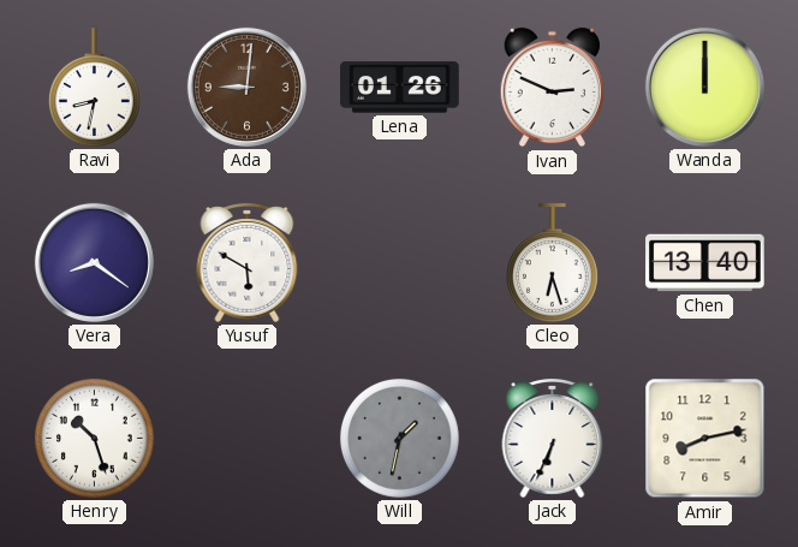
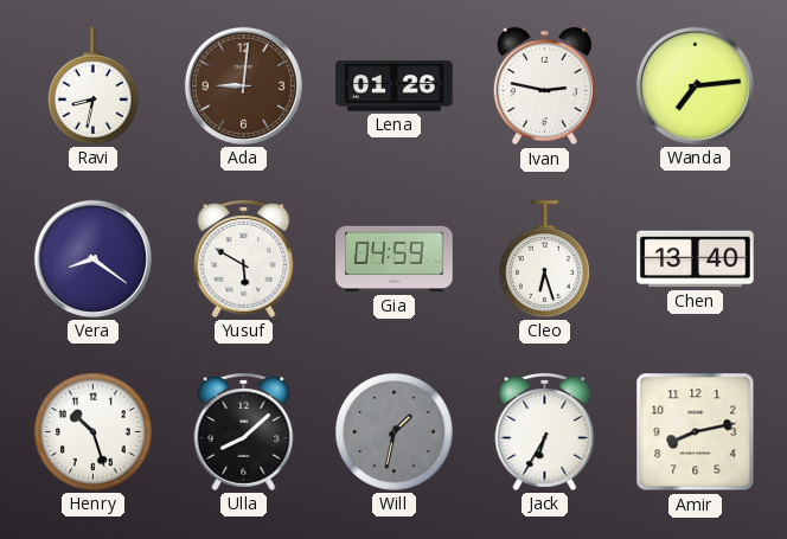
Ivan: 2:49 -> 2:47 (544, 86)
Wanda: 12:00 -> 7:14 (695, 85)
Gia: none -> 04:59 (395, 259)
Ulla: none -> 8:08 (244, 431)
Jack: 6:34 -> 6:35 (545, 431)
